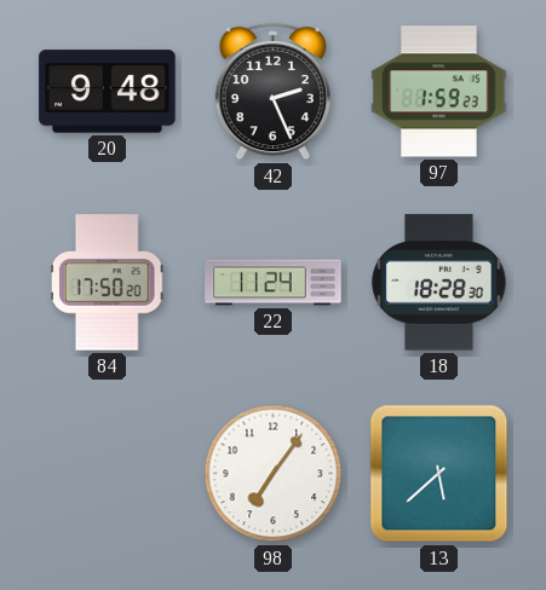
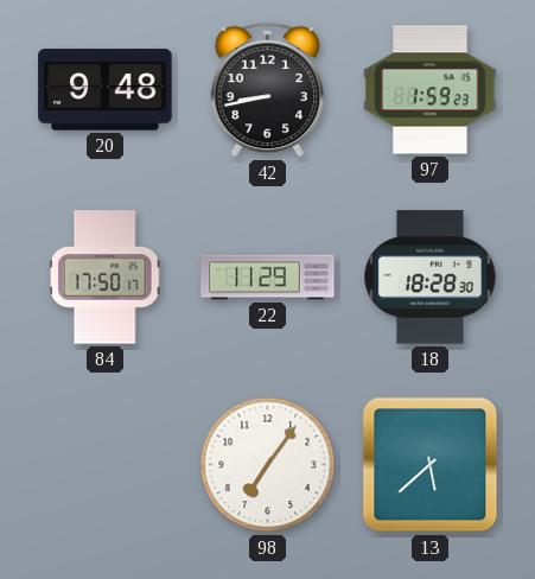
42: 2:26 -> 8:43 (267, 90)
84: 17:50:20 -> 17:50:17 (104, 278)
22: 11:24 -> 11:29 (268, 278)
